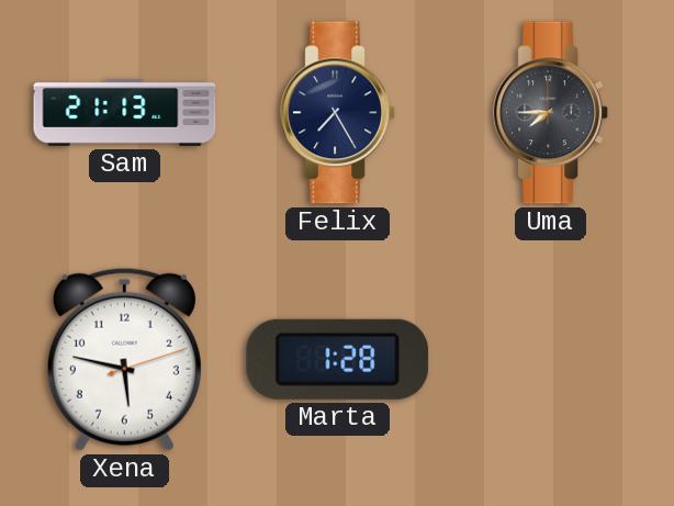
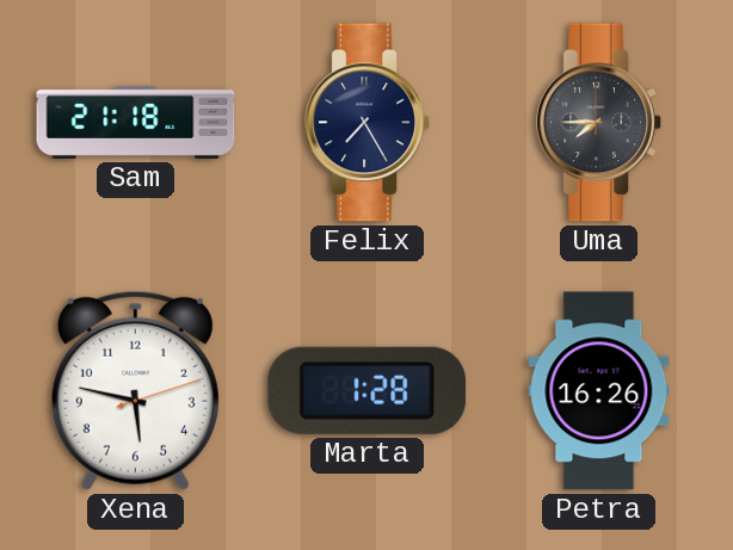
Sam: 21:13 -> 21:18 (136, 122)
Petra: none -> 16:26 (599, 391)
